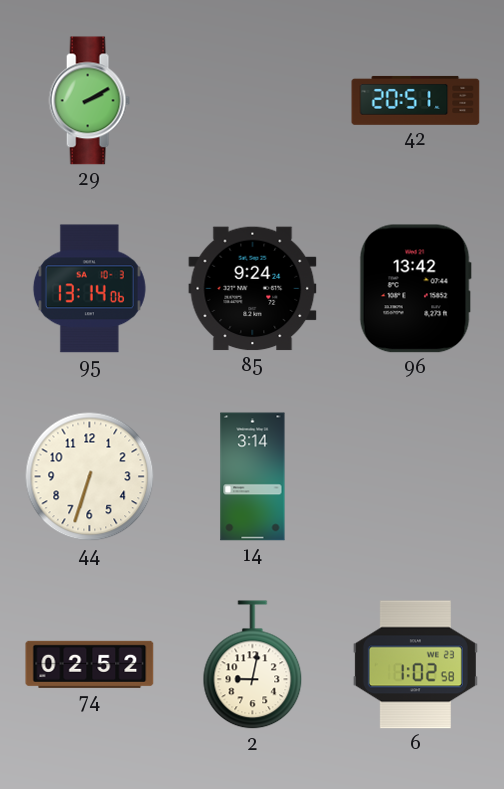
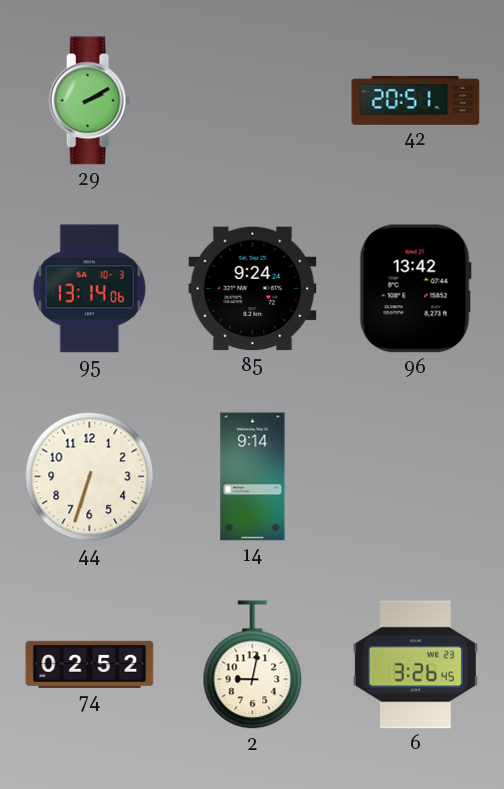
14: 3:14 -> 9:14 (253, 477)
6: 1:02 -> 3:26 (415, 665)
